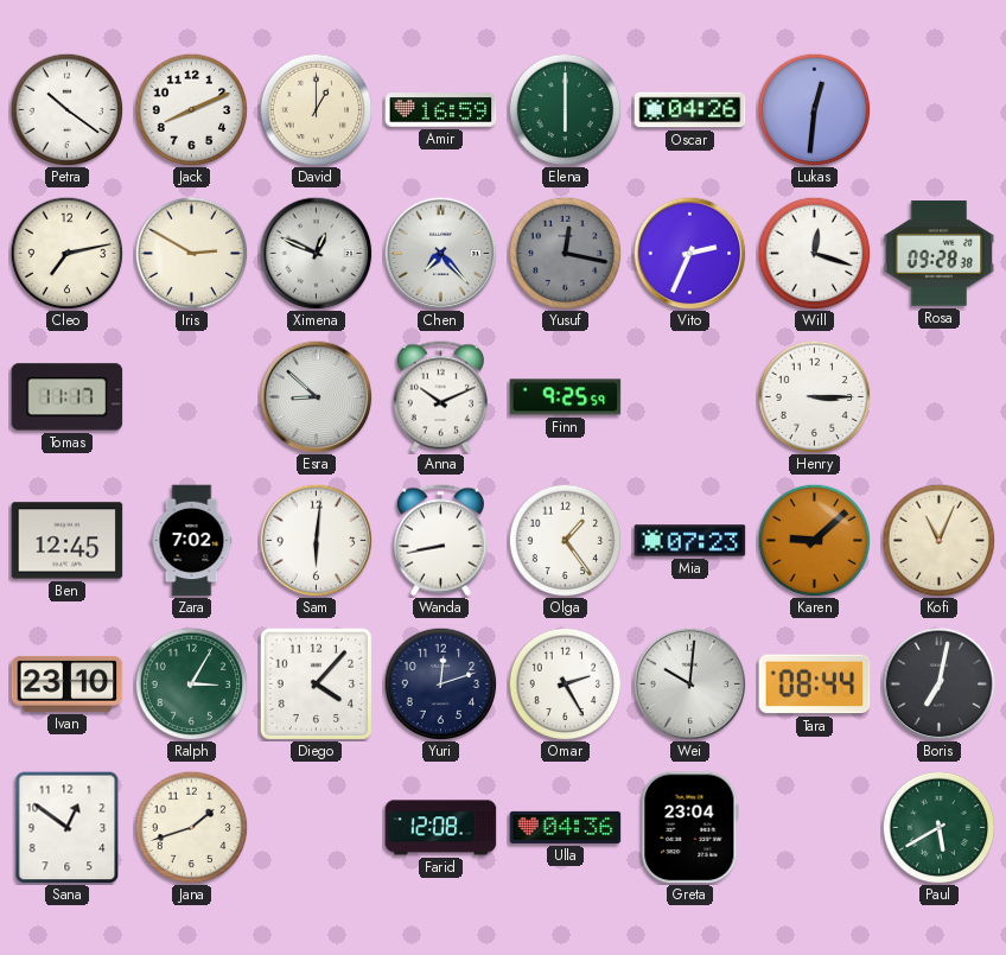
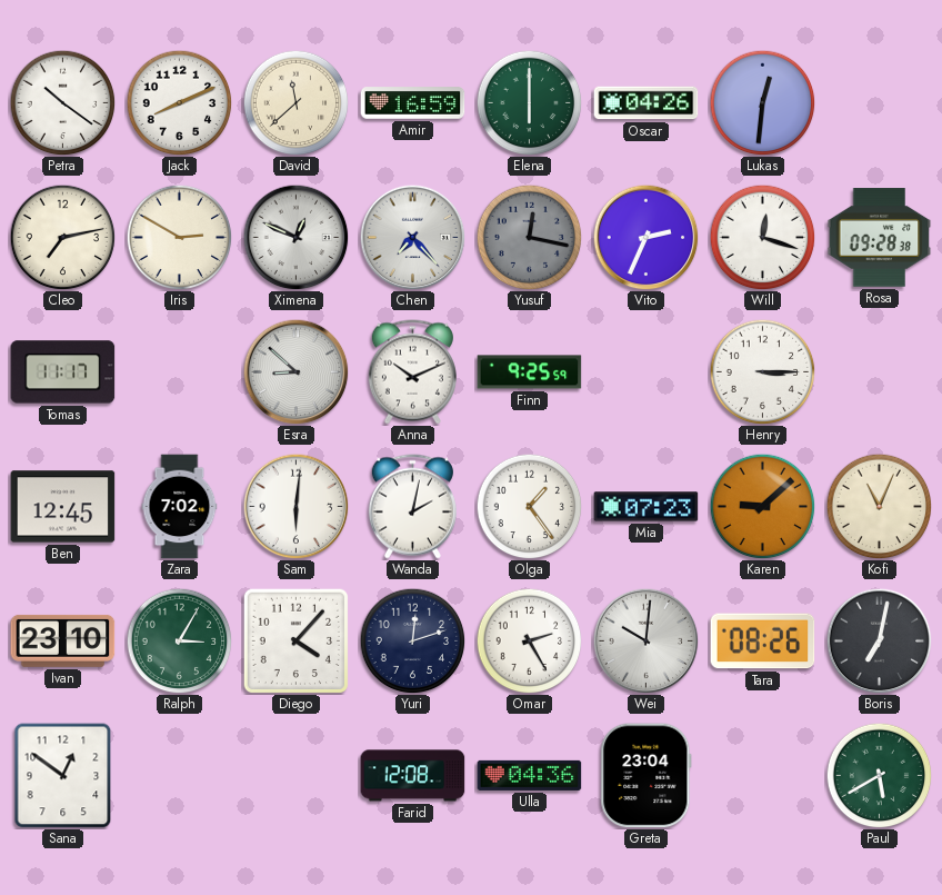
David: 1:00 -> 11:38 (295, 102)
Wanda: 8:43 -> 2:02 (412, 507)
Tara: 08:44 -> 08:26 (763, 642)
Jana: 1:42 -> none (191, 827)
